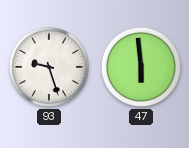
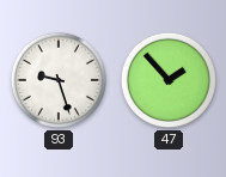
47: 5:59 -> 1:53 (169, 80)
